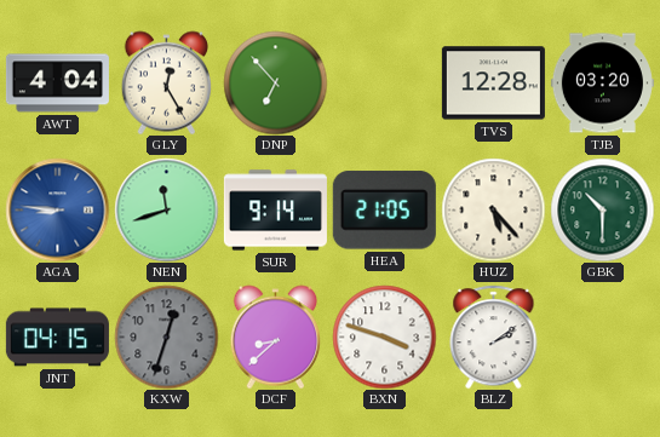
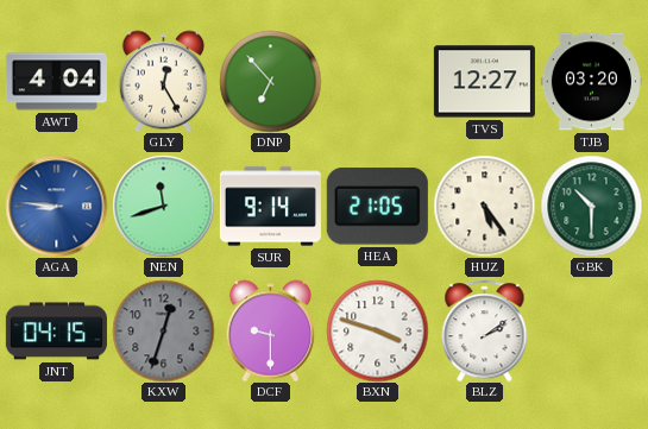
TVS: 12:28 -> 12:27 (484, 82)
HUZ: 5:23 -> 5:24 (484, 206)
DCF: 8:38 -> 9:30 (271, 330)
